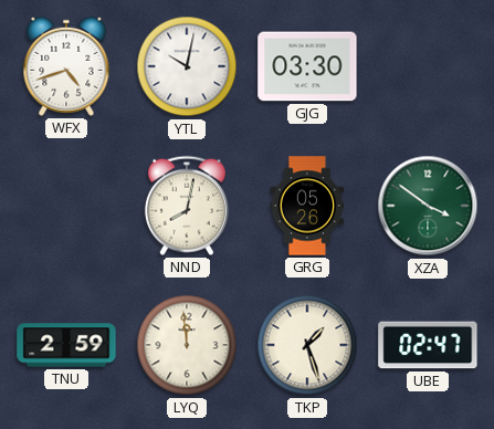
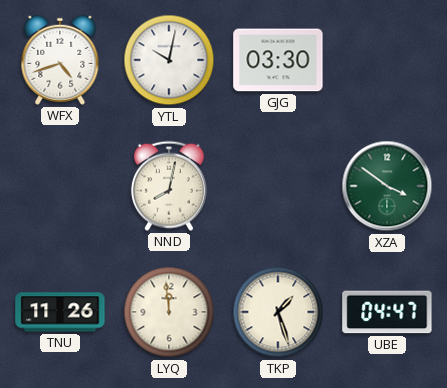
GRG: 05:26 -> none (307, 206)
TNU: 2:59 -> 11:26 (60, 312)
UBE: 02:47 -> 04:47 (387, 312)
